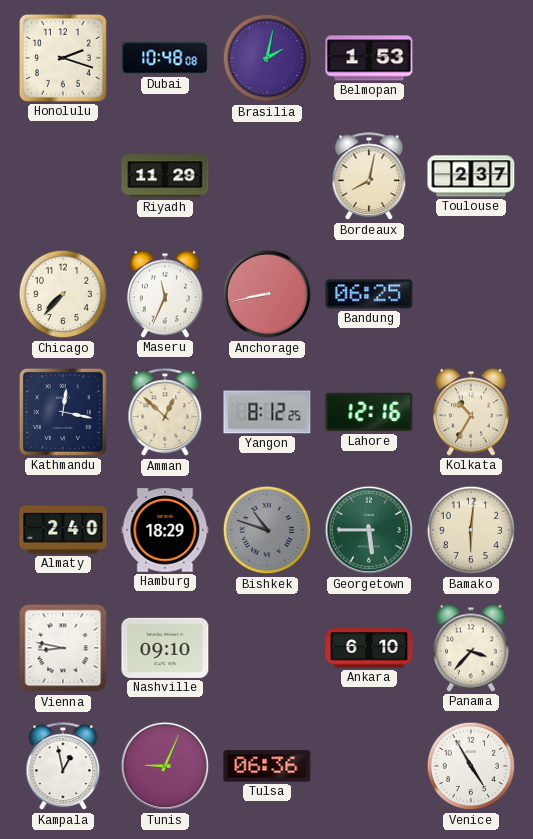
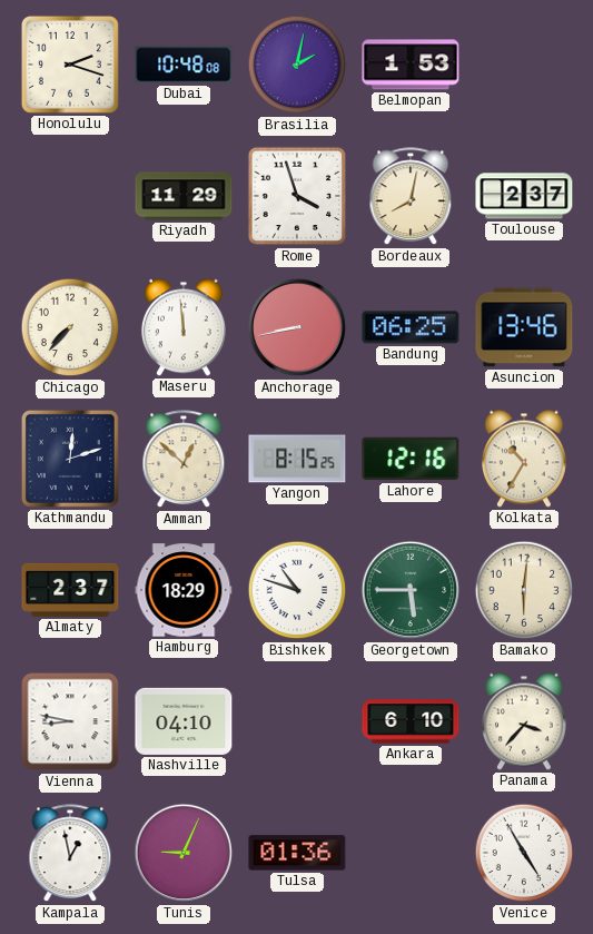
Rome: none -> 3:57 (297, 196)
Maseru: 11:34 -> 11:59 (184, 327)
Asuncion: none -> 13:46 (524, 327)
Kathmandu: 12:17 -> 12:12 (70, 459)
Yangon: 8:12 -> 8:15 (297, 459)
Almaty: 2:40 -> 2:37 (70, 590)
Bishkek dial: grey -> white (297, 590)
Nashville: 09:10 -> 04:10 (184, 721)
Tulsa: 06:36 -> 01:36 (297, 853)
